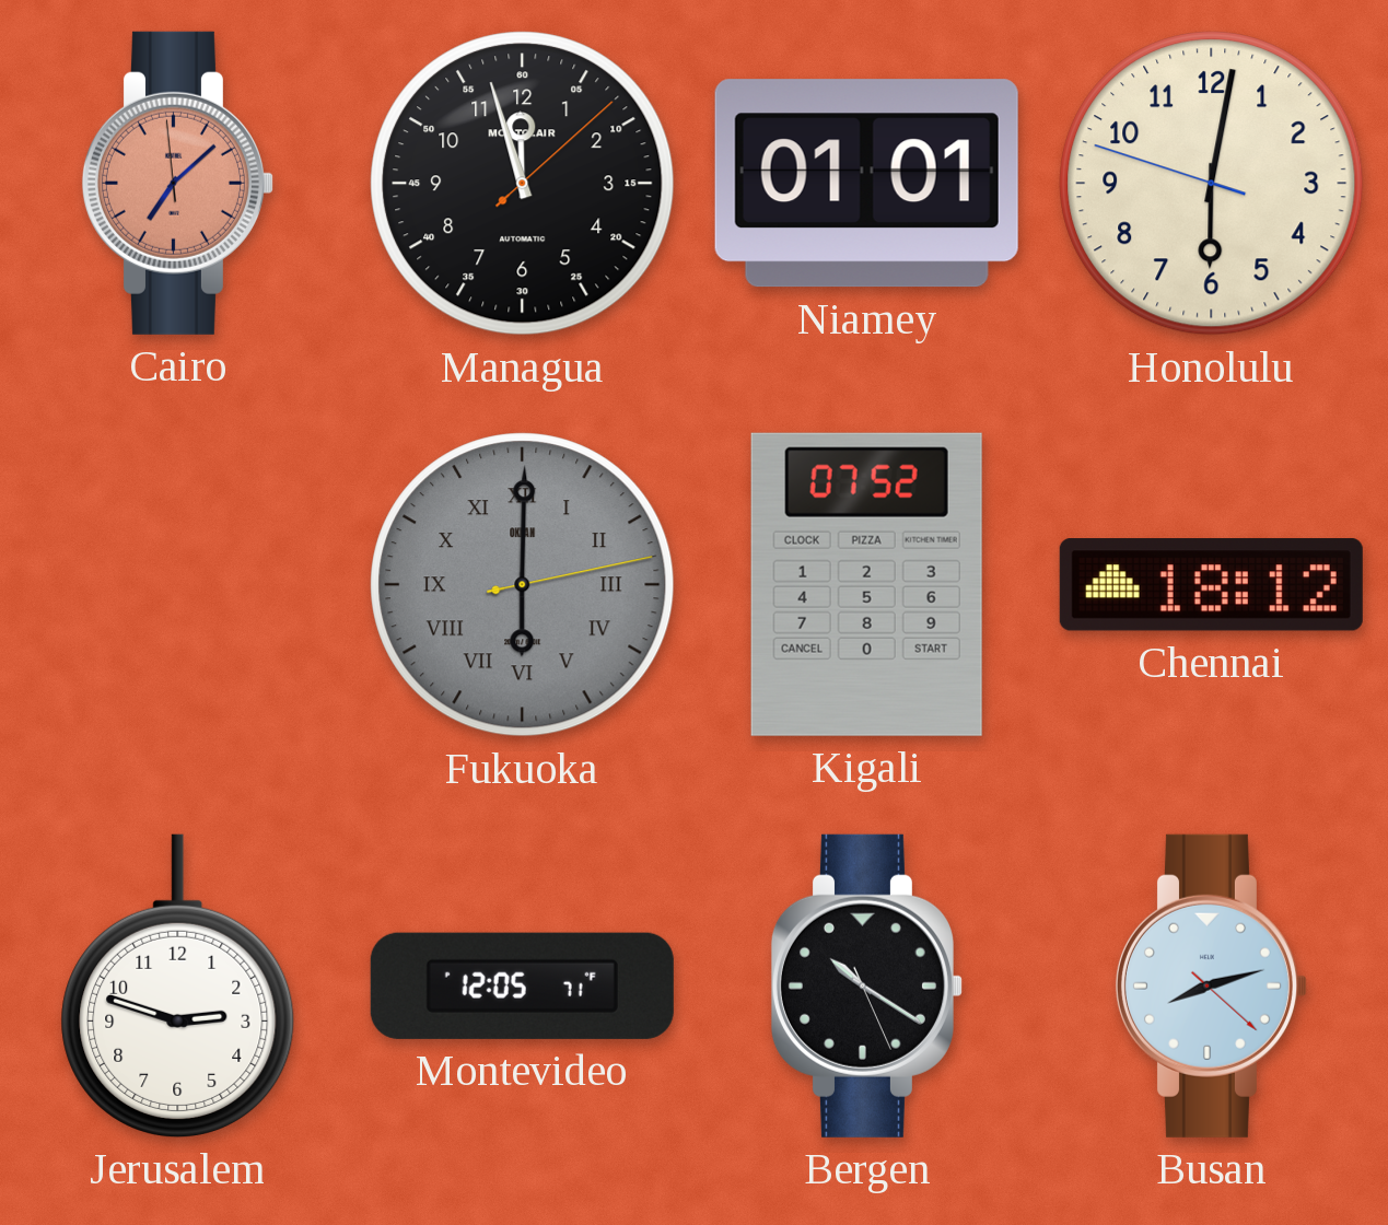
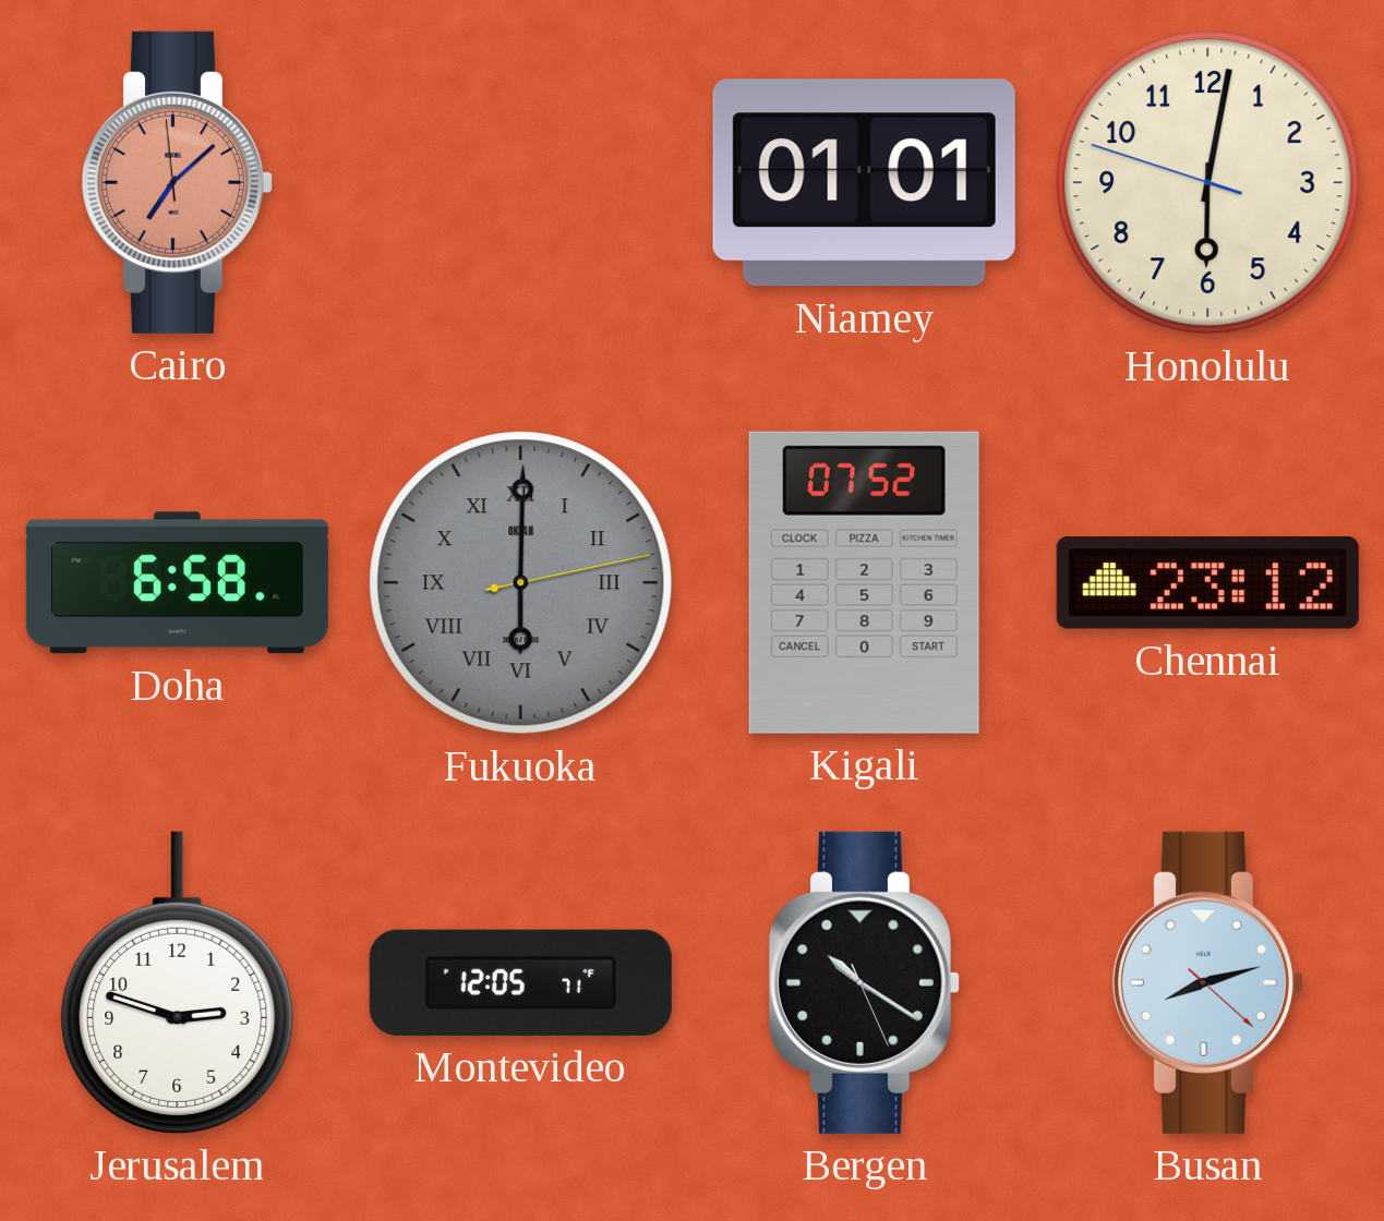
Managua: 11:57 -> none (523, 184)
Doha: none -> 6:58 (177, 583)
Chennai: 18:12 -> 23:12 (1207, 583)
